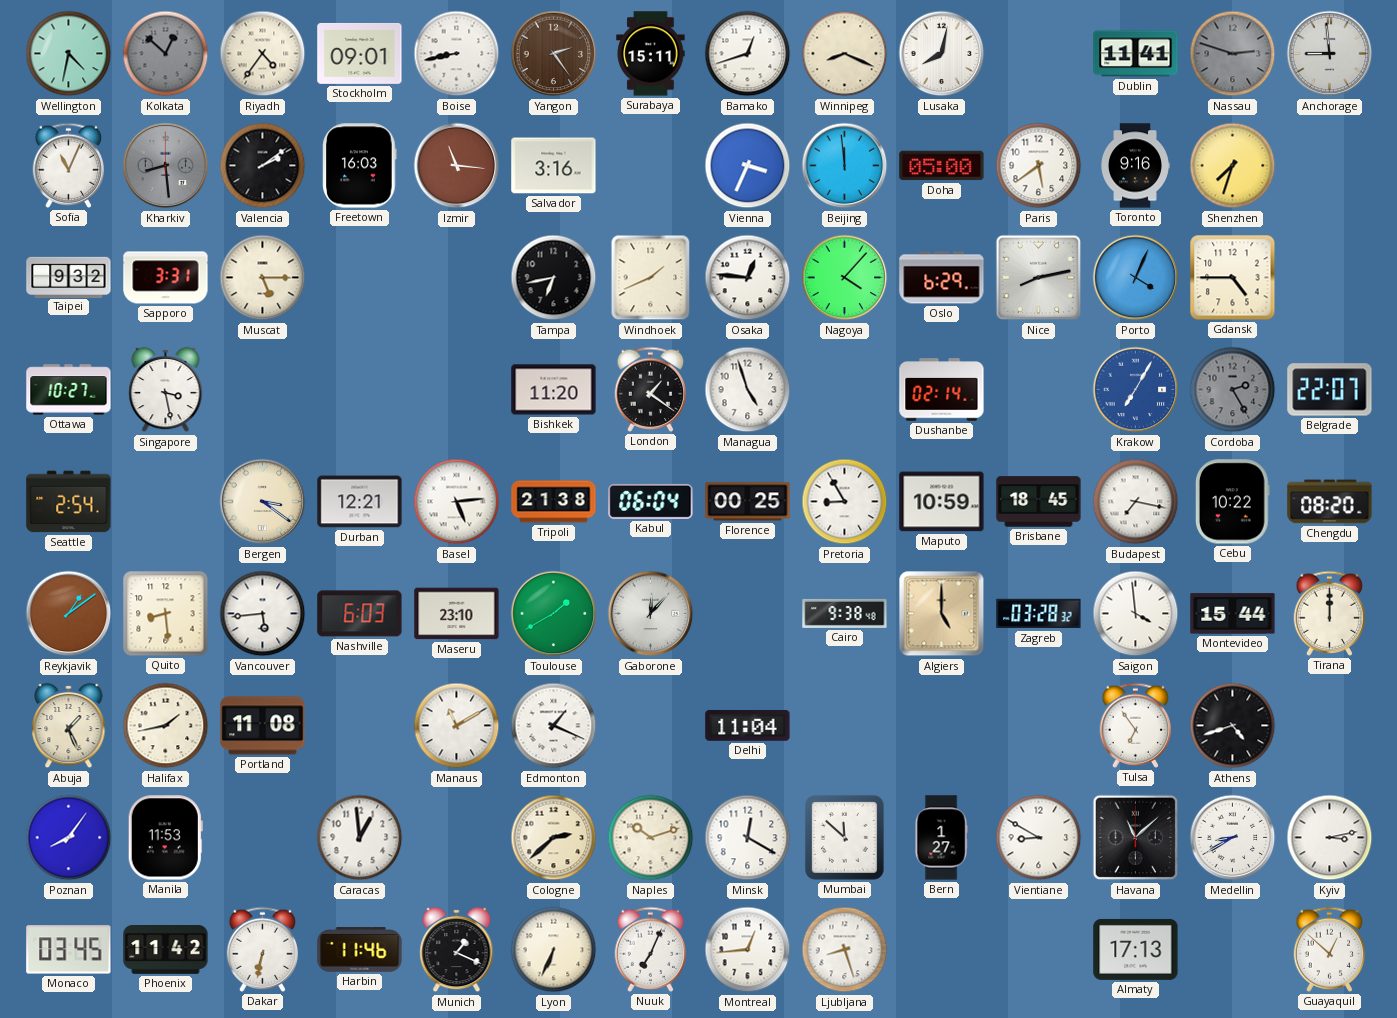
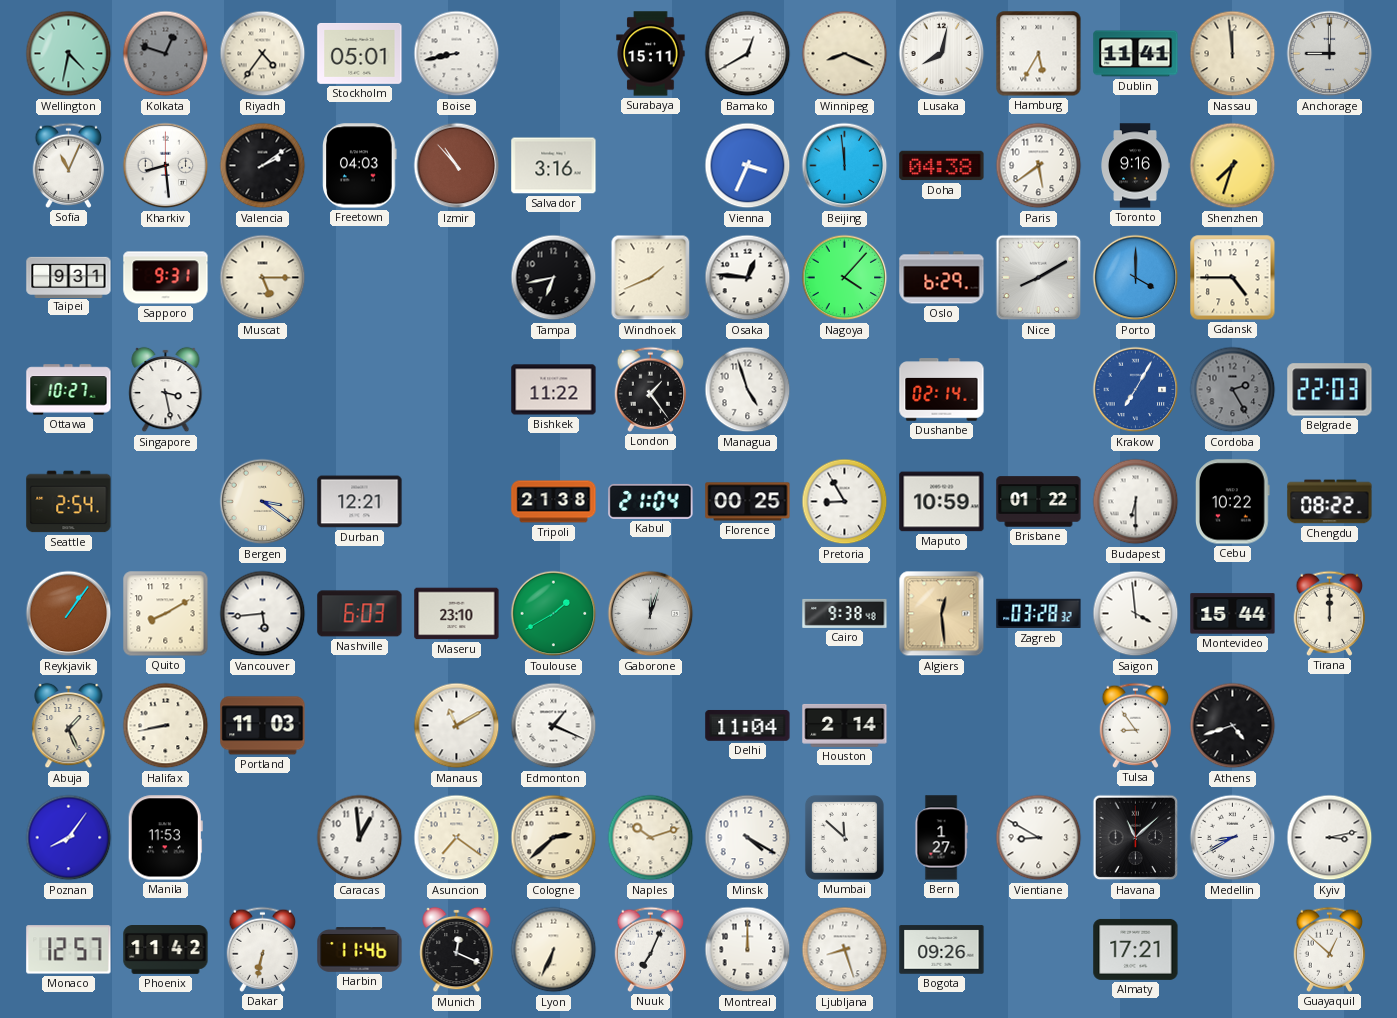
Kolkata: 12:52 -> 12:48 (166, 54)
Stockholm: 09:01 -> 05:01 (360, 53)
Yangon: 2:24 -> none (554, 54)
Bamako: 12:42 -> 12:40 (748, 54)
Hamburg: none -> 5:35 (1039, 54)
Nassau: 2:48 -> 11:59 (1233, 54)
Nassau dial: grey -> cream (1233, 54)
Anchorage: 8:59 -> 9:00 (1330, 54)
Kharkiv dial: grey -> white (166, 166)
Freetown: 16:03 -> 04:03 (360, 166)
Izmir: 11:16 -> 10:53 (457, 166)
Doha: 05:00 -> 04:38 (942, 166)
Taipei: 9:32 -> 9:31 (69, 277)
Sapporo: 3:31 -> 9:31 (166, 278)
Nice: 8:13 -> 8:10 (1039, 278)
Porto: 4:04 -> 4:00 (1136, 278)
Bishkek: 11:20 -> 11:22 (554, 390)
London: 1:21 -> 1:24 (651, 389)
Belgrade: 22:07 -> 22:03 (1330, 390)
Basel: 5:14 -> none (457, 502)
Kabul: 06:04 -> 21:04 (651, 501)
Brisbane: 18:45 -> 01:22 (1039, 502)
Budapest: 7:17 -> 6:30 (1136, 502)
Chengdu: 08:20 -> 08:22 (1330, 502)
Reykjavik: 1:09 -> 1:06 (69, 614)
Quito: 8:29 -> 8:10 (166, 614)
Gaborone: 12:07 -> 12:03 (651, 614)
Algiers: 5:00 -> 12:29 (942, 614)
Halifax: 1:43 -> 8:43 (166, 726)
Portland: 11:08 -> 11:03 (263, 726)
Houston: none -> 2:14 (845, 725)
Tulsa: 6:54 -> 8:54 (1136, 725)
Asuncion: none -> 7:21 (457, 838)
Minsk: 12:20 -> 4:20 (748, 838)
Monaco: 03:45 -> 12:57 (69, 950)
Munich: 1:19 -> 12:19 (457, 950)
Montreal: 12:44 -> 12:00 (748, 950)
Bogota: none -> 09:26 (942, 950)
Almaty: 17:13 -> 17:21 (1136, 949)
